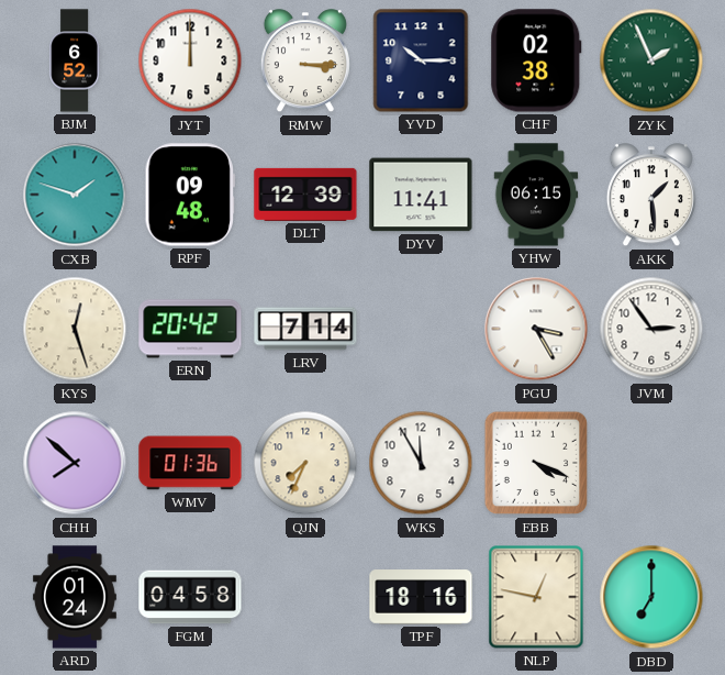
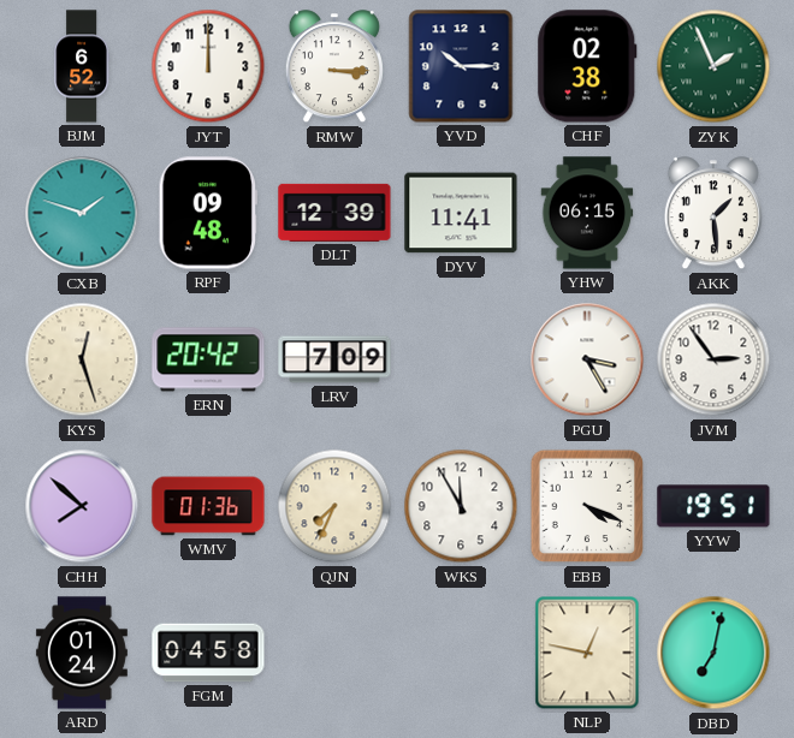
LRV: 7:14 -> 7:09 (334, 359)
YYW: none -> 19:51 (713, 506)
TPF: 18:16 -> none (421, 597)
DBD: 7:00 -> 7:02 (713, 653)
